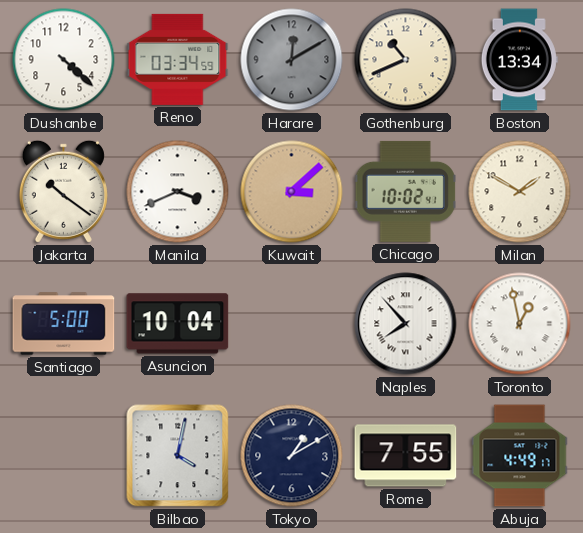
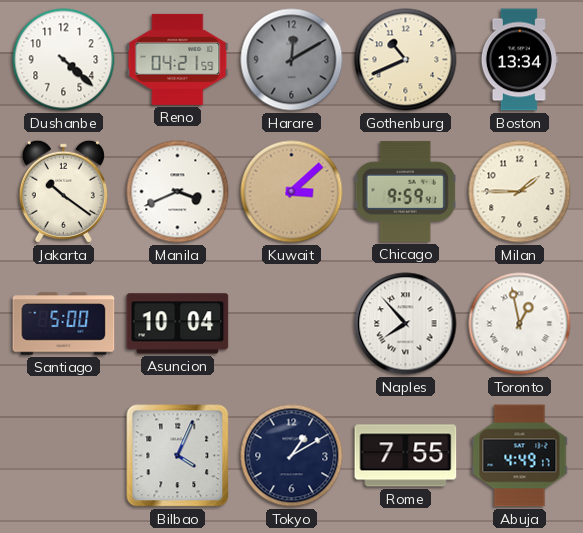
Reno: 03:34 -> 04:21 (178, 59)
Chicago: 10:02 -> 9:59 (405, 191)
Milan: 1:50 -> 1:45 (520, 192)
Bilbao: 4:02 -> 4:04 (178, 456)
